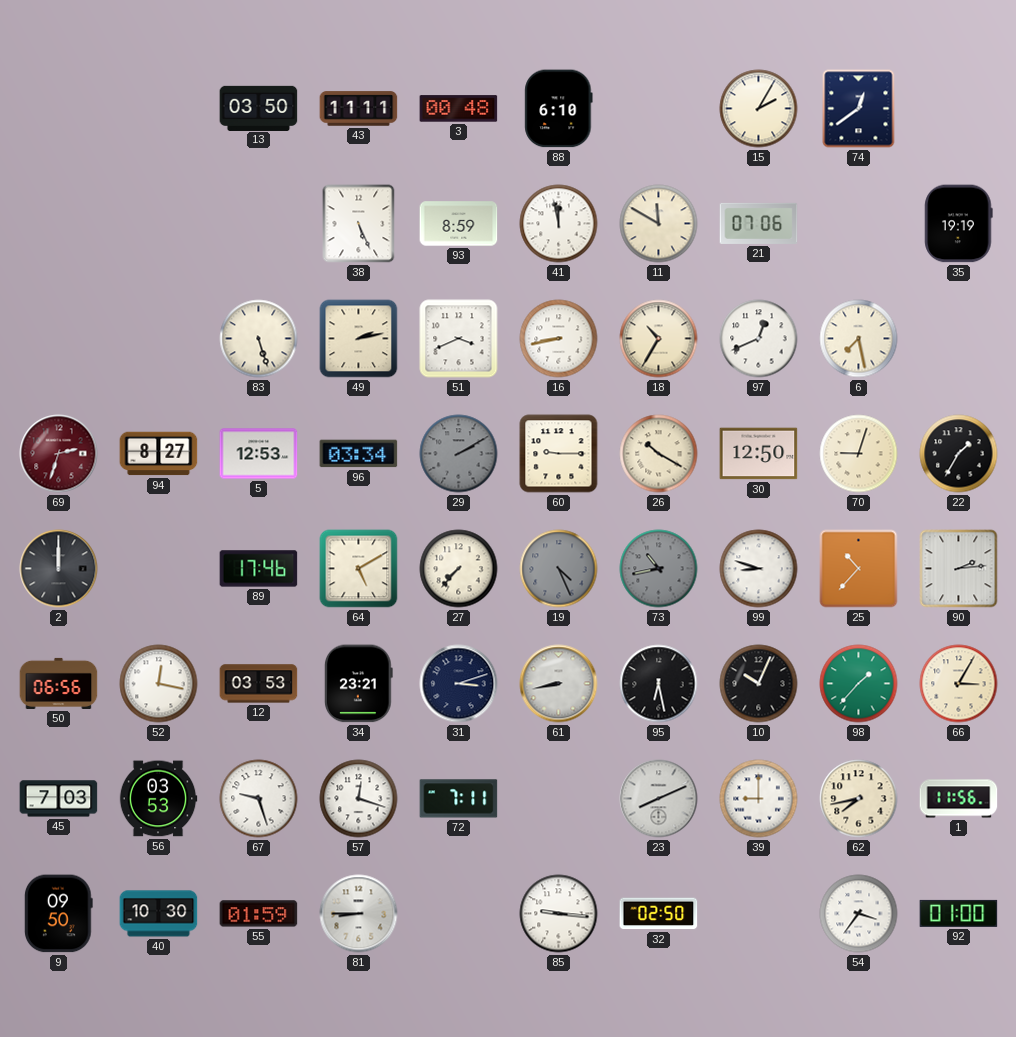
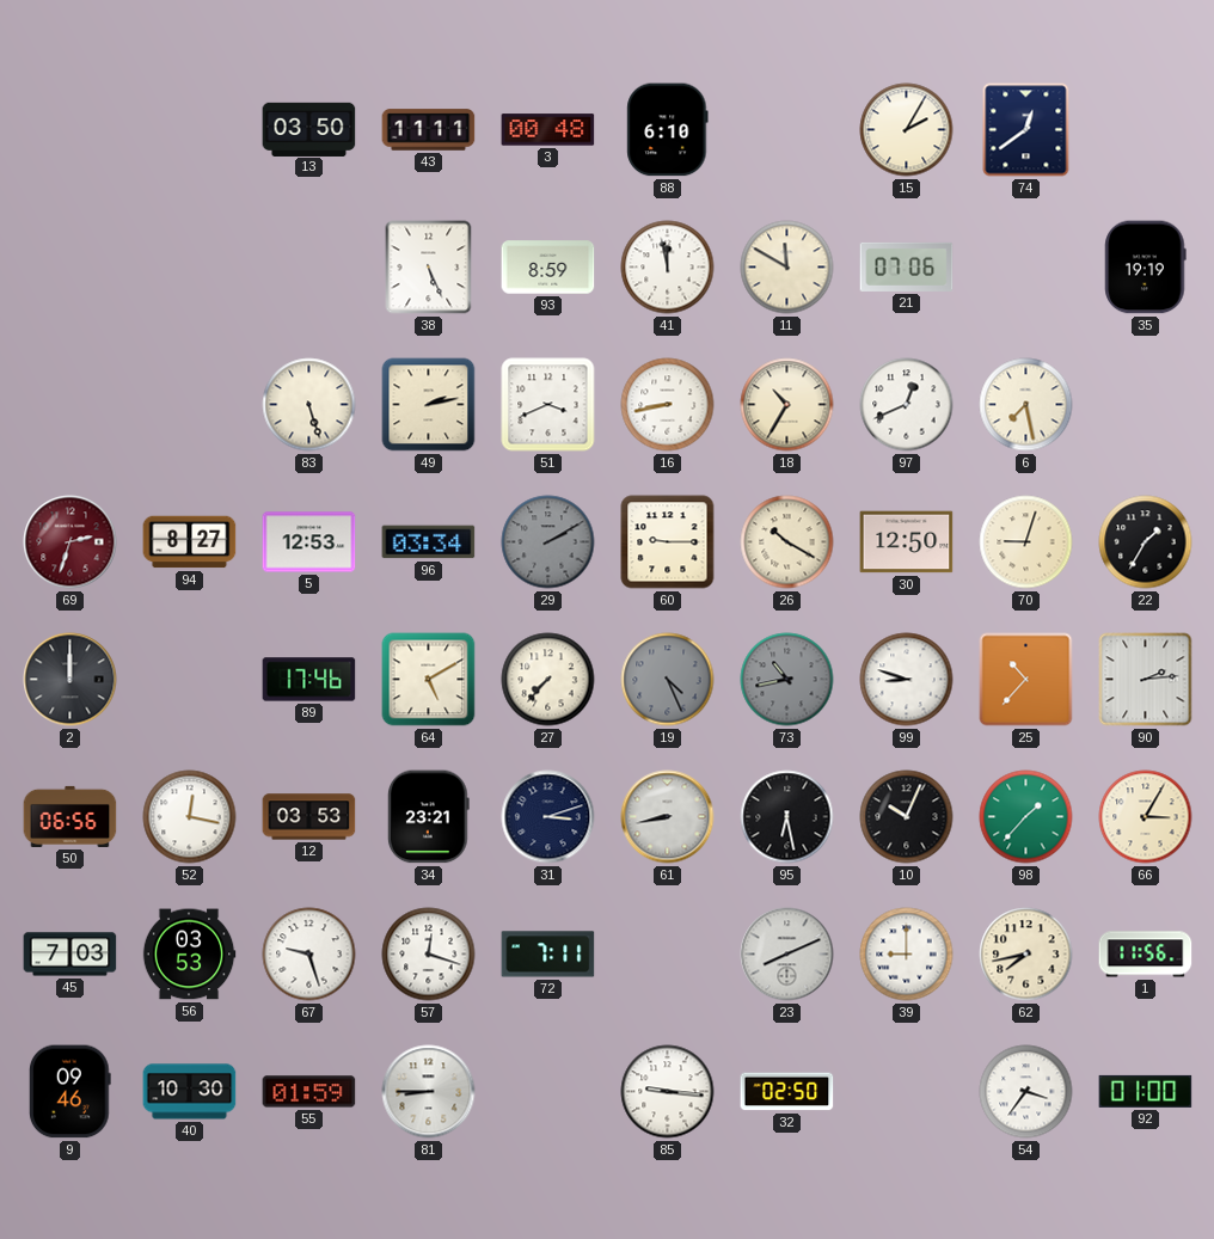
9: 09:50 -> 09:46 (70, 1092)
